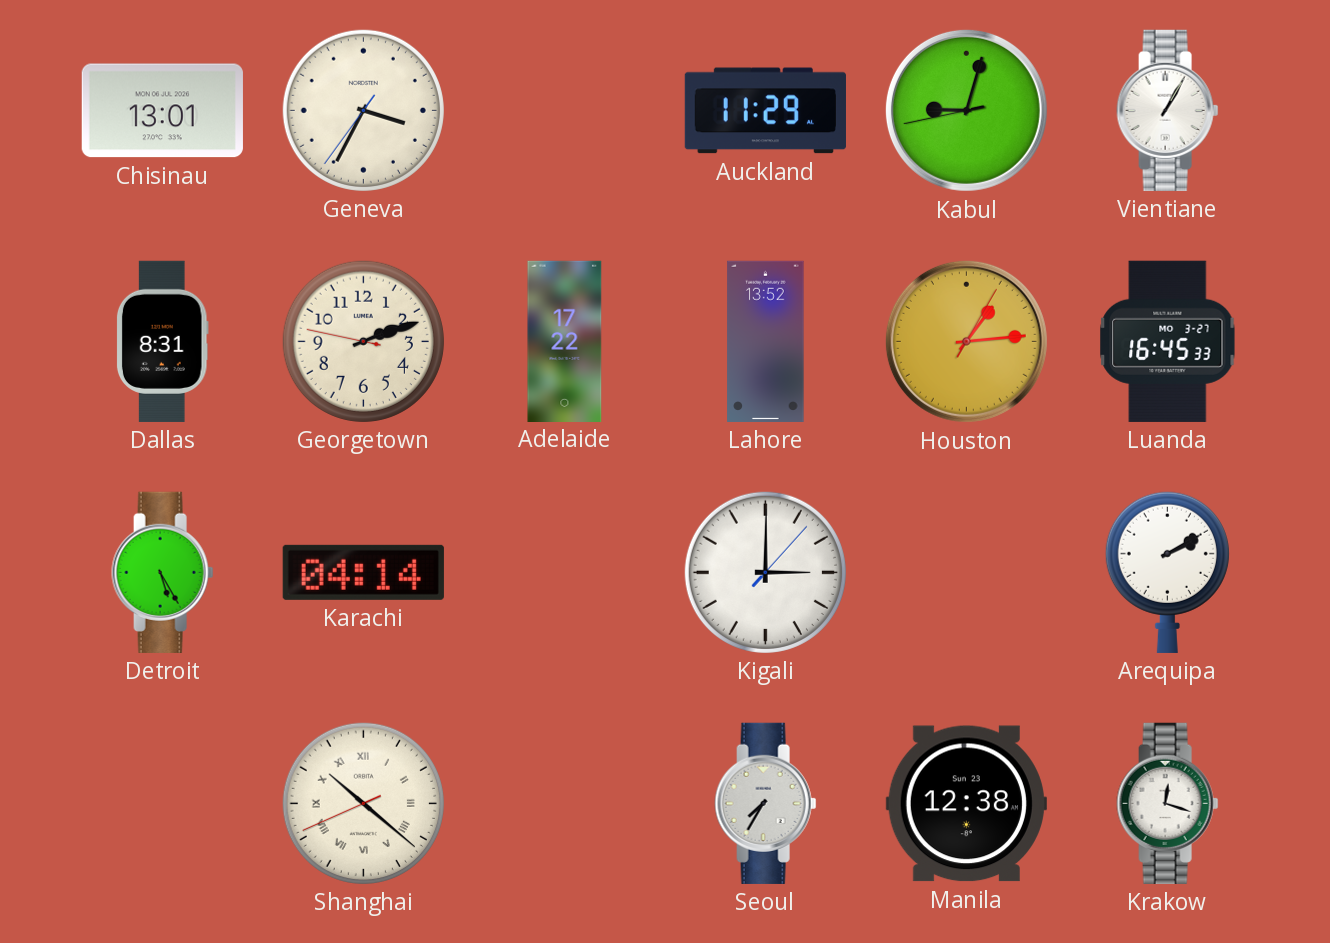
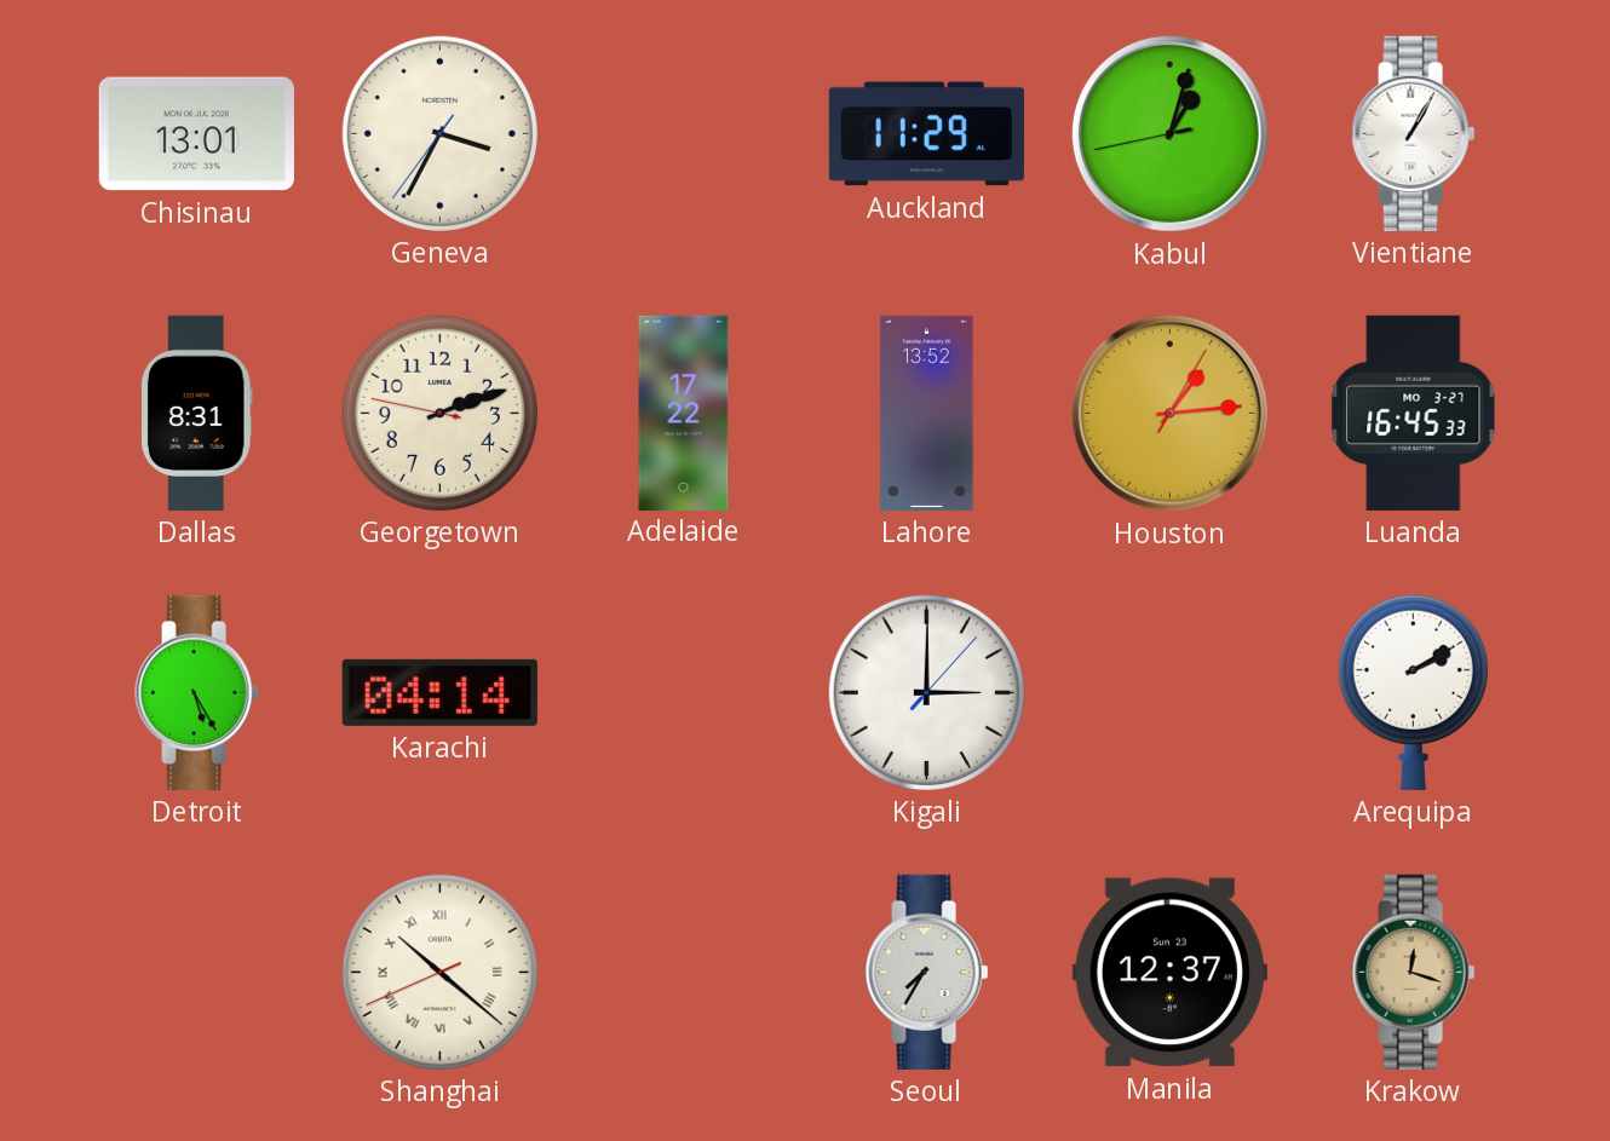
Kabul: 9:02 -> 1:02 (1169, 133)
Manila: 12:38 -> 12:37 (1169, 973)
Krakow dial: white -> champagne (1414, 972)
